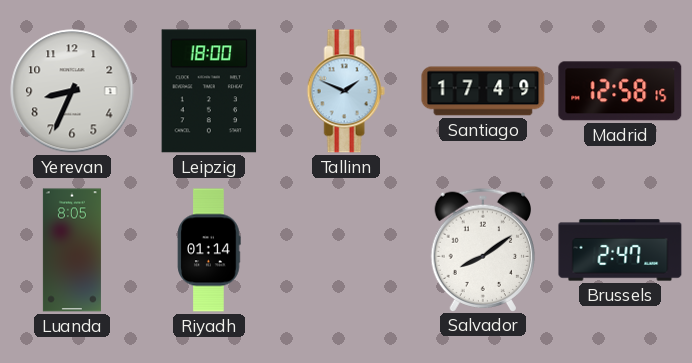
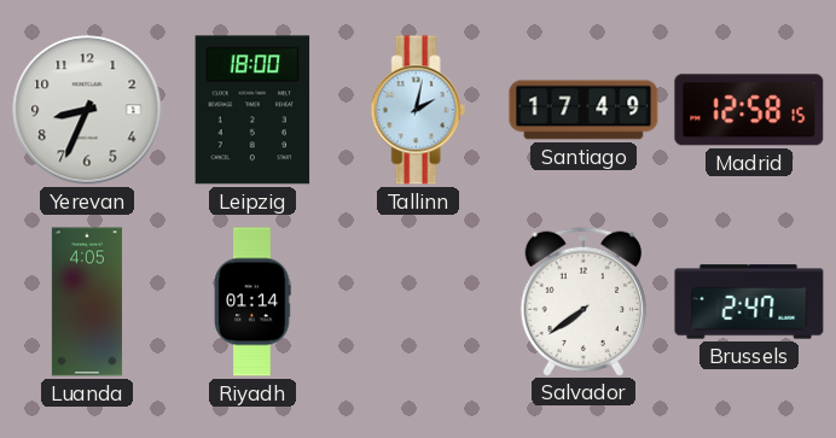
Tallinn: 1:49 -> 2:02 (418, 110)
Luanda: 8:05 -> 4:05 (87, 302)
Salvador: 8:09 -> 7:39 (582, 300)
